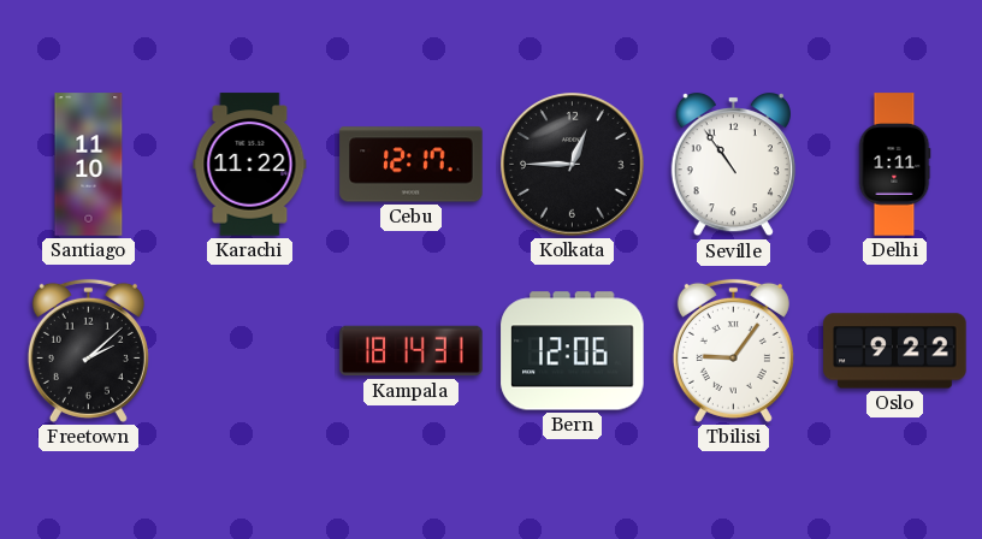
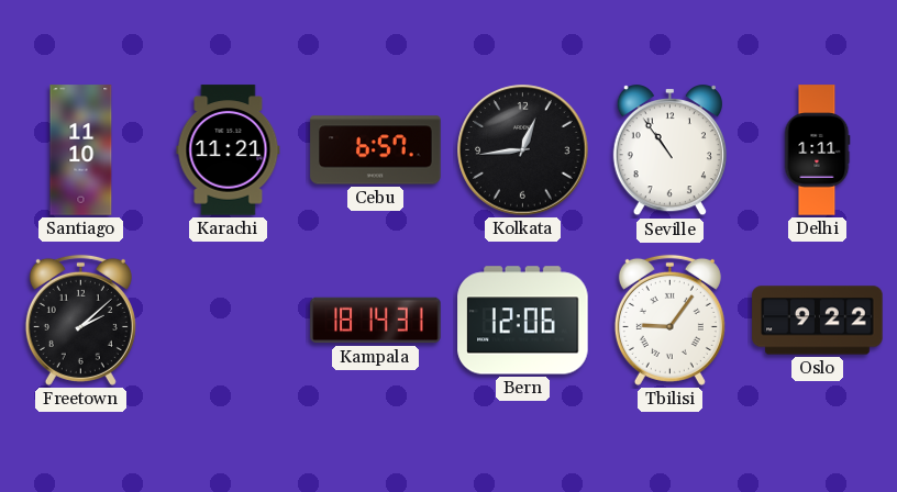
Karachi: 11:22 -> 11:21 (229, 150)
Cebu: 12:17 -> 6:57 (376, 150)
Kolkata: 12:45 -> 12:44 (523, 150)
